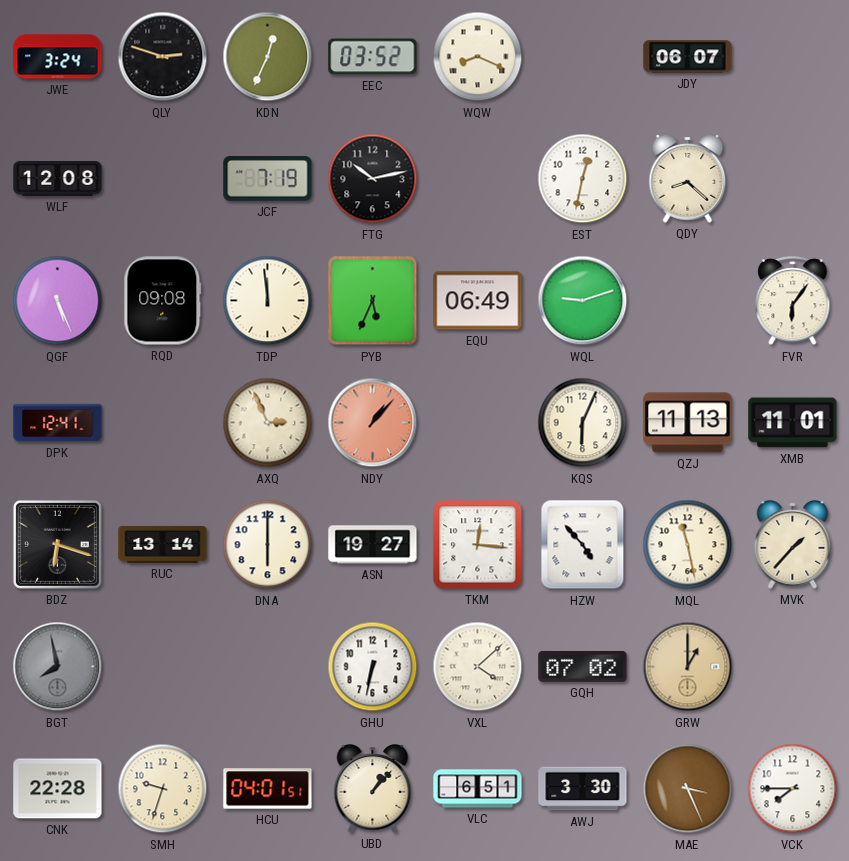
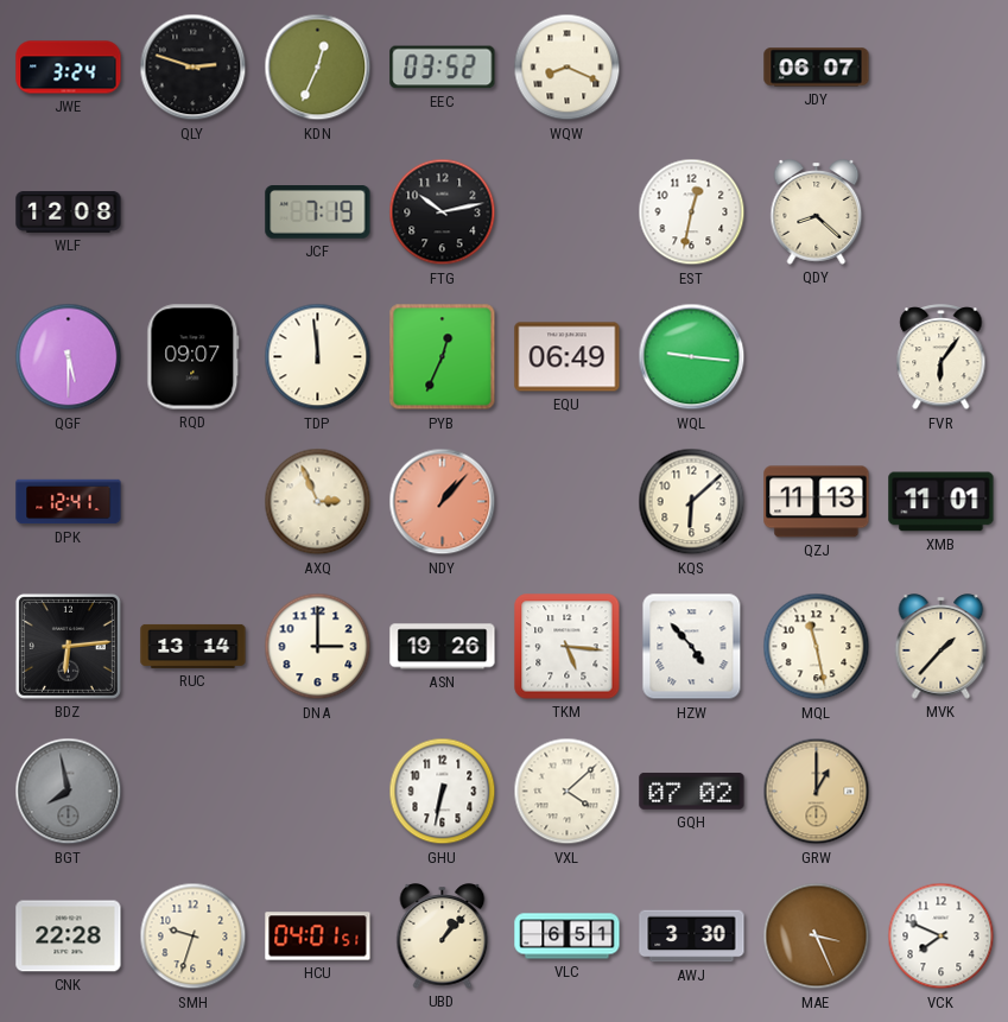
QGF: 5:26 -> 5:30 (69, 357)
RQD: 09:08 -> 09:07 (194, 357)
PYB: 5:34 -> 12:34 (443, 357)
WQL: 9:12 -> 9:16 (692, 357)
KQS: 6:04 -> 6:08 (692, 502)
BDZ: 6:18 -> 6:14 (68, 646)
DNA: 6:00 -> 3:00 (318, 647)
ASN: 19:27 -> 19:26 (443, 647)
TKM: 12:16 -> 5:16 (568, 647)
VCK: 7:45 -> 7:49 (942, 937)
